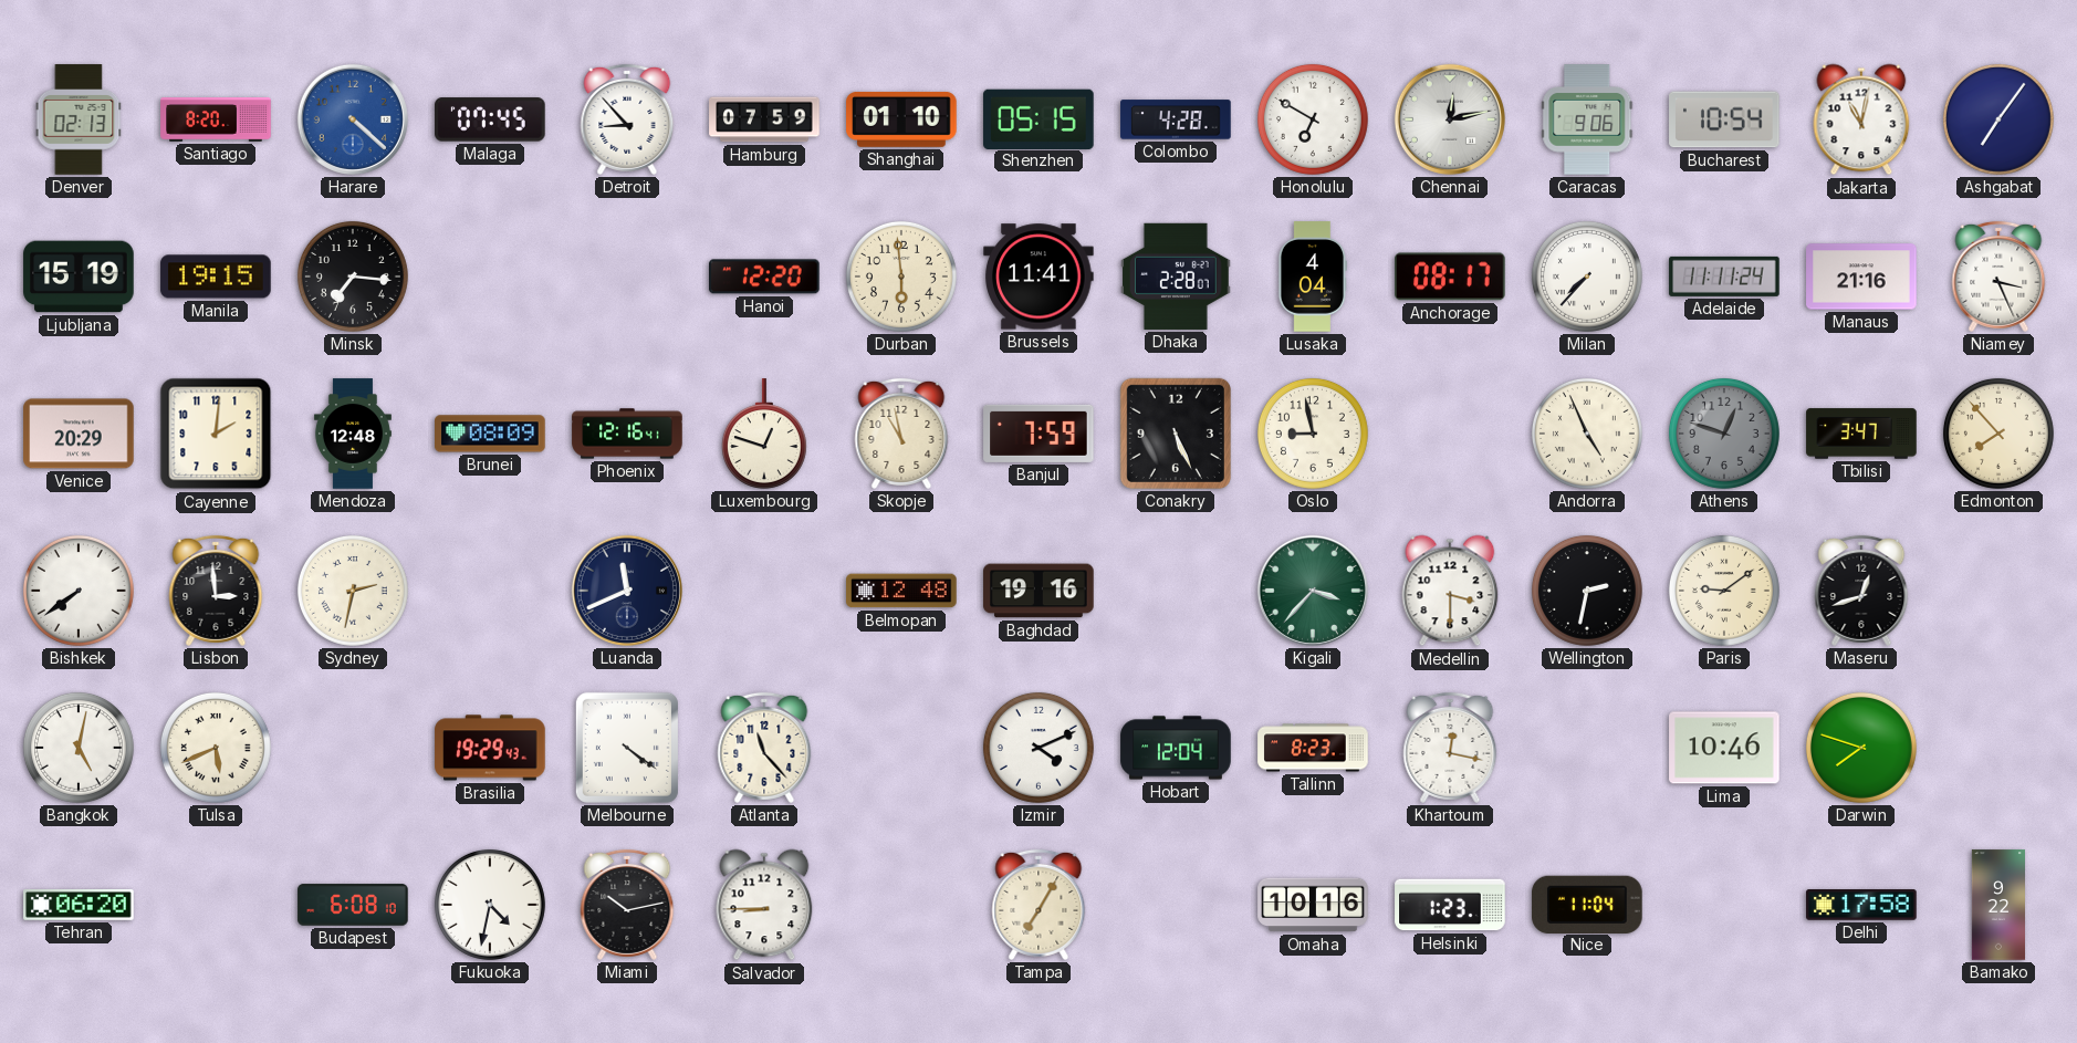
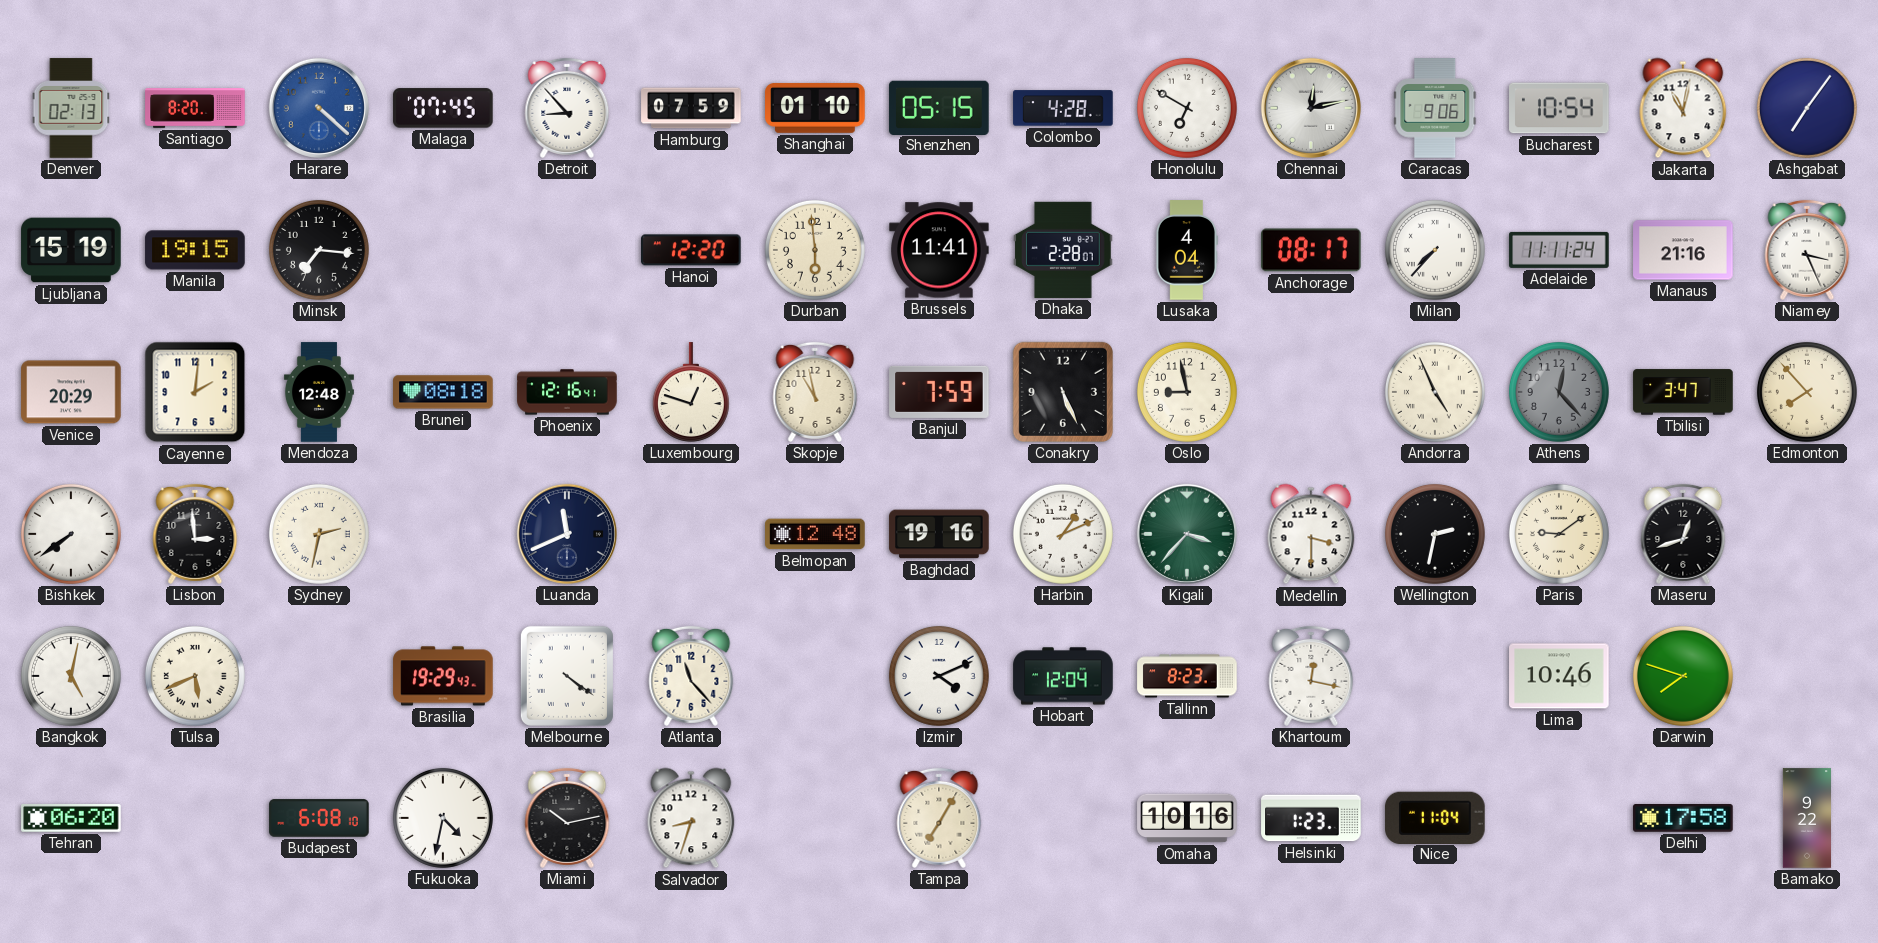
Brunei: 08:09 -> 08:18 (443, 392)
Athens: 12:48 -> 12:23 (1559, 392)
Harbin: none -> 1:11 (1063, 534)
Salvador: 8:45 -> 8:33 (691, 818)
